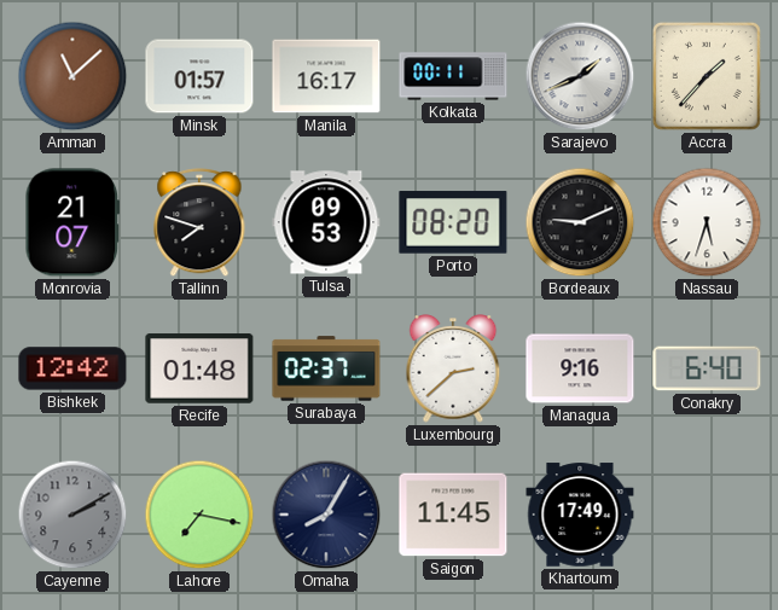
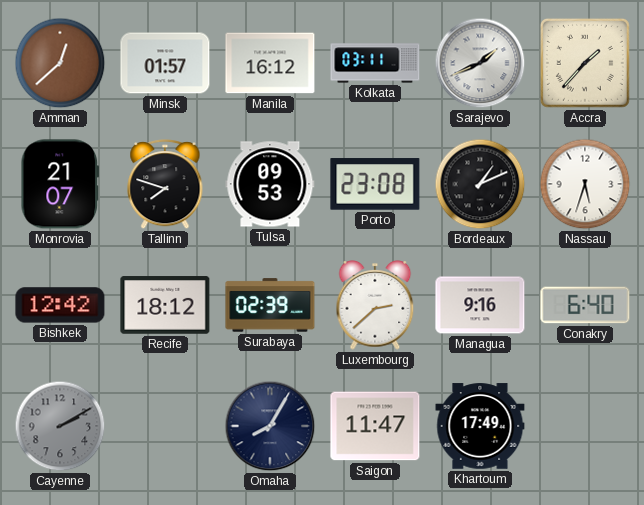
Amman: 11:08 -> 12:38 (60, 63)
Manila: 16:17 -> 16:12 (270, 63)
Kolkata: 00:11 -> 03:11 (375, 63)
Porto: 08:20 -> 23:08 (375, 184)
Bordeaux: 9:11 -> 1:11 (480, 184)
Recife: 01:48 -> 18:12 (165, 305)
Surabaya: 02:37 -> 02:39 (270, 305)
Lahore: 7:17 -> none (199, 515)
Saigon: 11:45 -> 11:47 (375, 426)
